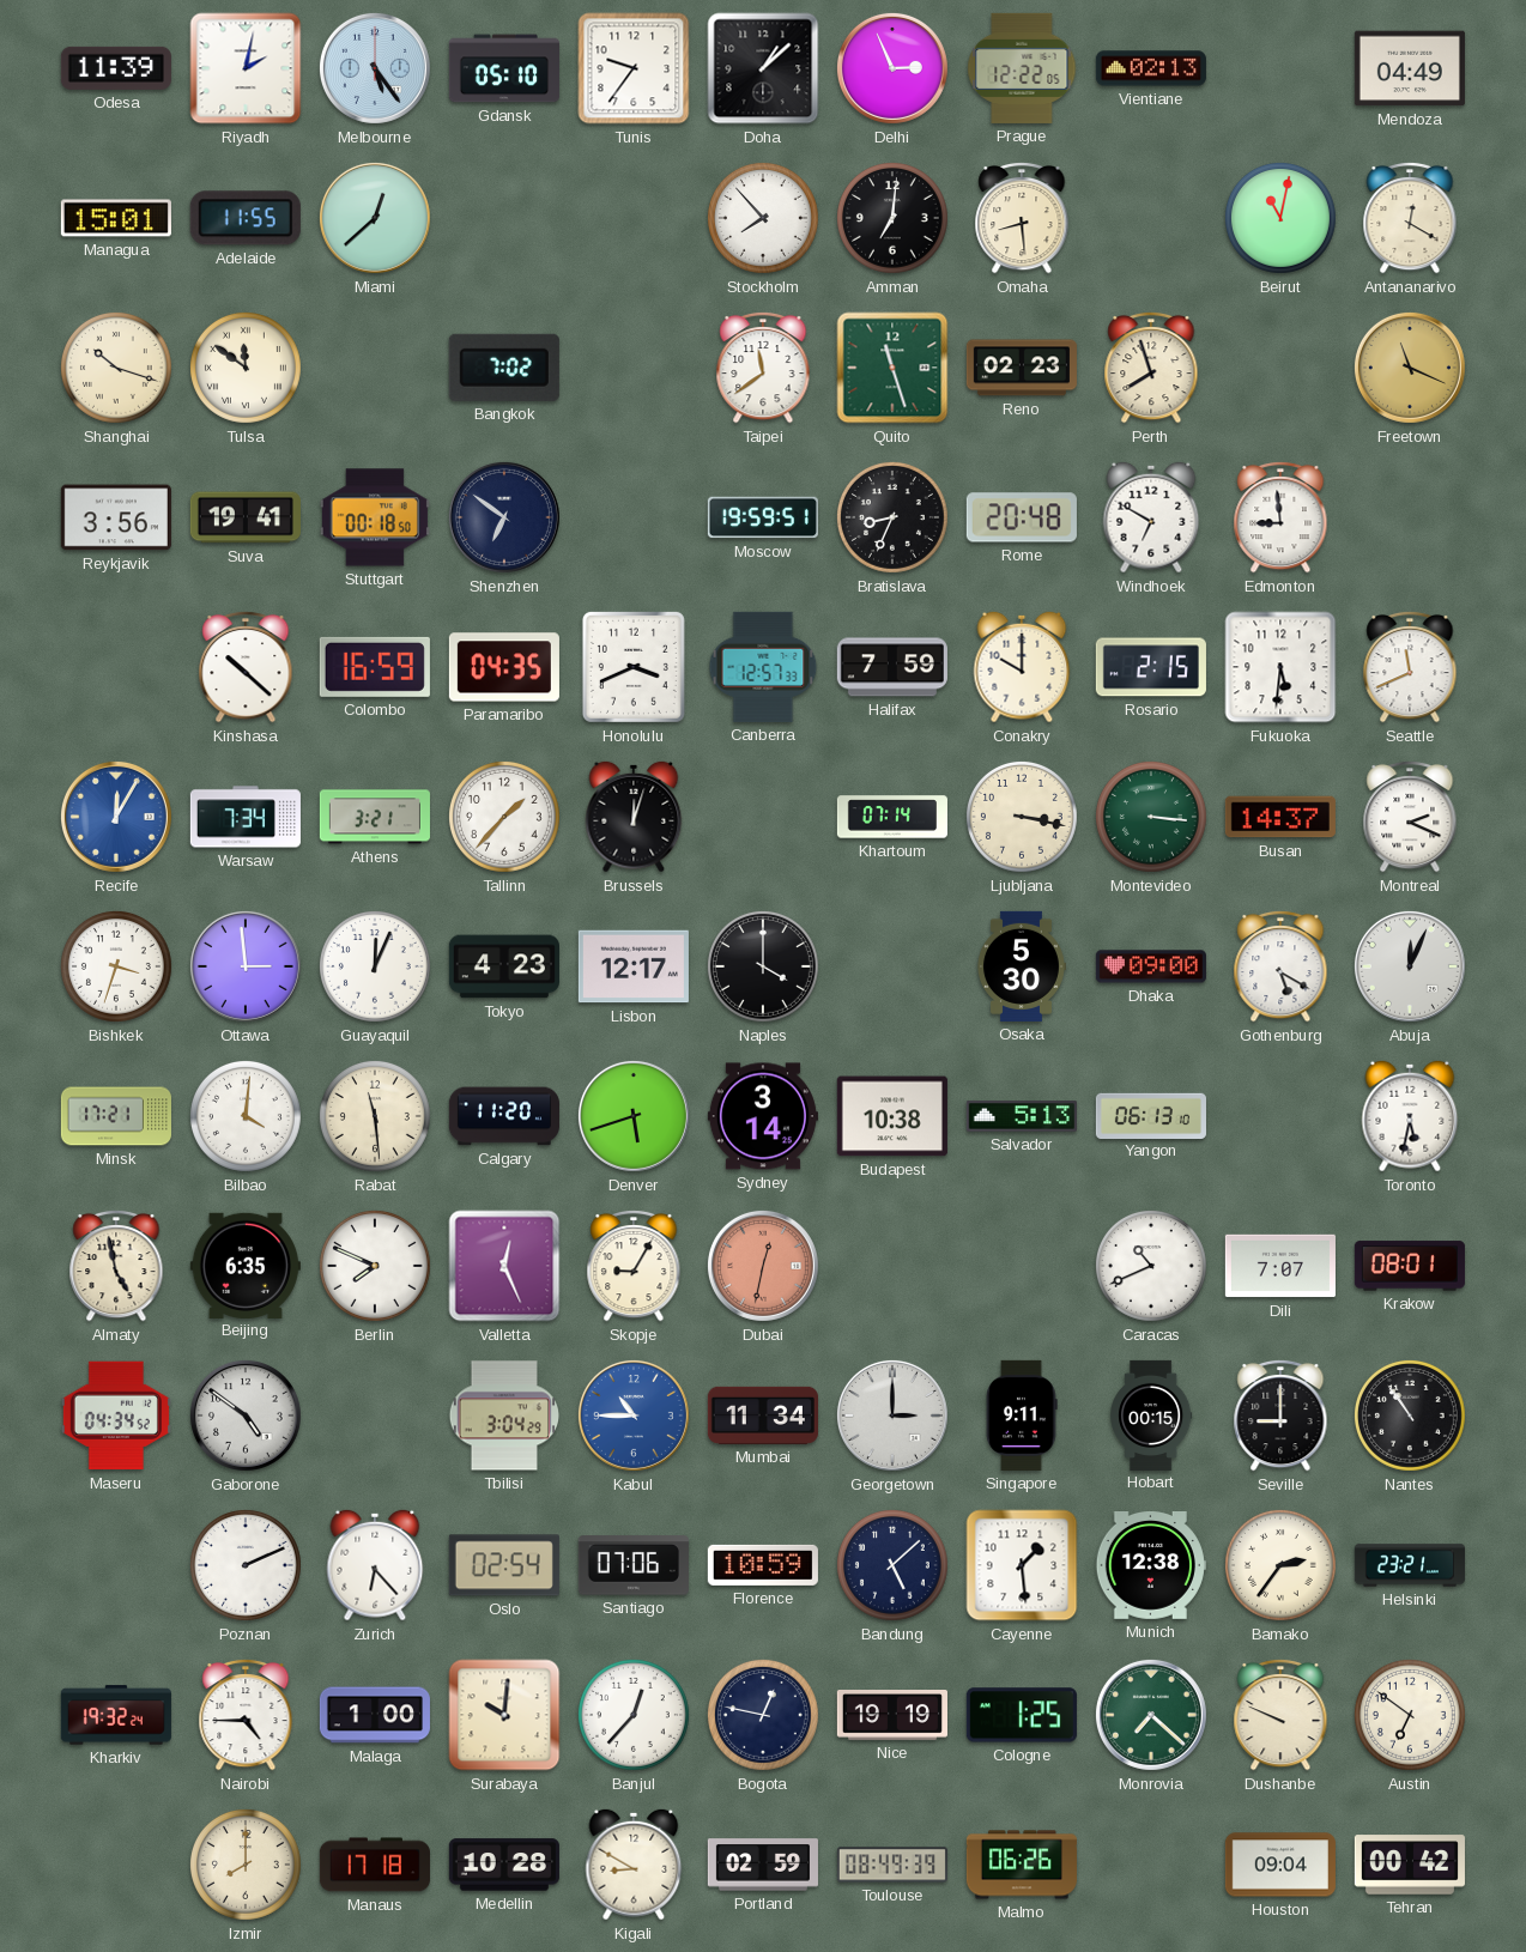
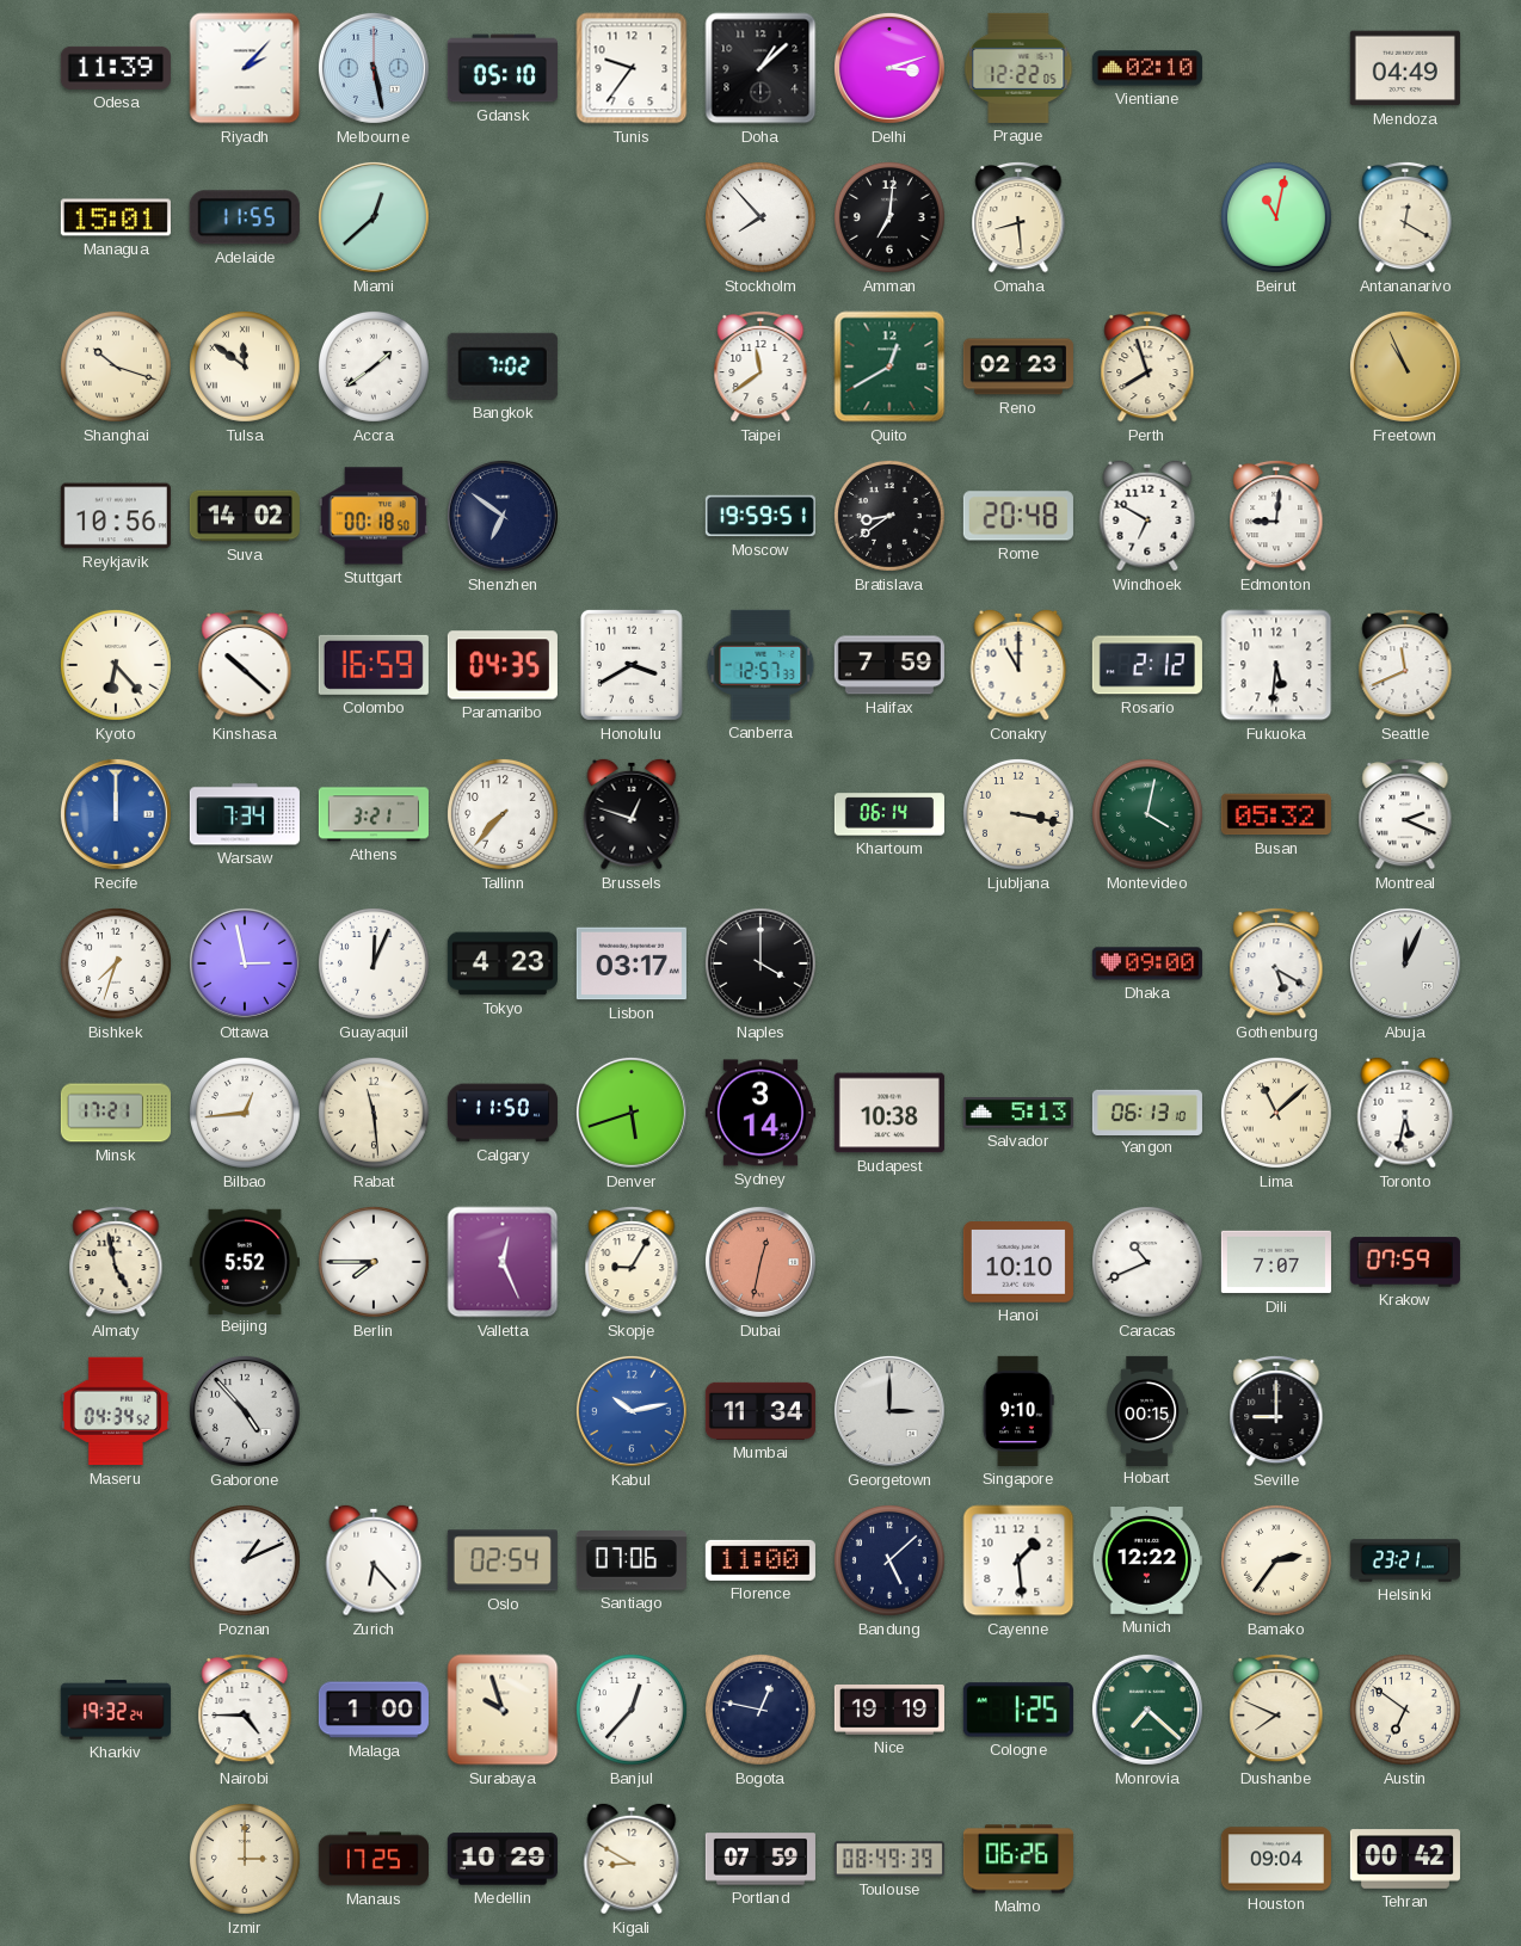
Riyadh: 2:02 -> 2:07 (245, 68)
Melbourne: 5:24 -> 5:28 (374, 68)
Delhi: 2:56 -> 3:12 (889, 68)
Vientiane: 02:13 -> 02:10 (1147, 68)
Accra: none -> 1:39 (374, 367)
Quito: 11:27 -> 12:40 (889, 367)
Freetown: 11:19 -> 10:56 (1405, 367)
Reykjavik: 3:56 -> 10:56 (116, 516)
Suva: 19:41 -> 14:02 (245, 516)
Bratislava: 8:34 -> 8:39 (889, 516)
Edmonton: 8:59 -> 9:01 (1276, 516)
Kyoto: none -> 6:23 (116, 665)
Honolulu: 3:41 -> 3:40 (632, 665)
Conakry: 10:00 -> 11:00 (1018, 665)
Rosario: 2:15 -> 2:12 (1147, 665)
Recife: 12:05 -> 12:00 (116, 814)
Tallinn: 1:37 -> 7:37 (503, 814)
Brussels: 12:03 -> 12:48 (632, 814)
Khartoum: 07:14 -> 06:14 (889, 814)
Montevideo: 3:16 -> 4:02 (1147, 814)
Busan: 14:37 -> 05:32 (1276, 814)
Bishkek: 3:33 -> 7:33 (116, 963)
Ottawa: 2:59 -> 2:58 (245, 963)
Lisbon: 12:17 -> 03:17 (632, 963)
Osaka: 5:30 -> none (1021, 966)
Bilbao: 4:01 -> 12:44 (245, 1113)
Calgary: 11:20 -> 11:50 (503, 1113)
Lima: none -> 11:08 (1276, 1113)
Beijing: 6:35 -> 5:52 (245, 1261)
Berlin: 7:49 -> 7:45 (374, 1262)
Hanoi: none -> 10:10 (1018, 1262)
Krakow: 08:01 -> 07:59 (1405, 1262)
Gaborone: 4:51 -> 4:53 (245, 1411)
Tbilisi: 3:04 -> none (504, 1415)
Kabul: 10:45 -> 10:13 (632, 1411)
Singapore: 9:11 -> 9:10 (1018, 1411)
Nantes: 10:54 -> none (1410, 1415)
Poznan: 2:11 -> 1:11 (245, 1560)
Florence: 10:59 -> 11:00 (761, 1560)
Munich: 12:38 -> 12:22 (1147, 1562)
Surabaya: 10:01 -> 9:57 (503, 1710)
Dushanbe: 9:49 -> 7:49 (1276, 1710)
Izmir: 8:00 -> 3:00 (245, 1859)
Manaus: 17:18 -> 17:25 (374, 1859)
Medellin: 10:28 -> 10:29 (503, 1859)
Portland: 02:59 -> 07:59 (761, 1859)
